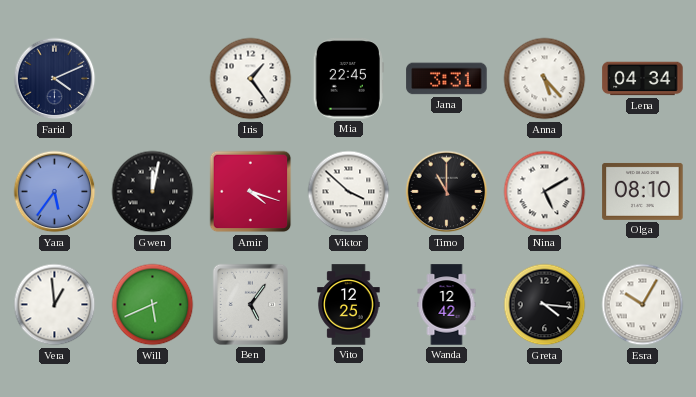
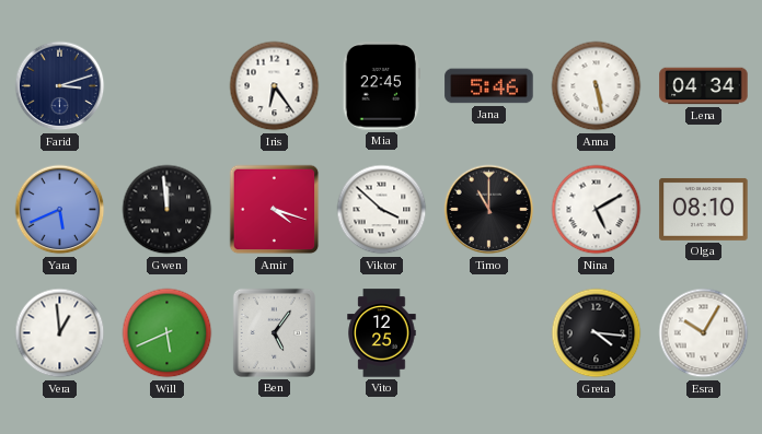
Farid: 4:11 -> 3:12 (60, 86)
Iris: 1:24 -> 6:24 (275, 86)
Jana: 3:31 -> 5:46 (489, 86)
Anna: 5:23 -> 5:28 (597, 86)
Yara: 5:36 -> 5:41 (60, 210)
Gwen: 12:02 -> 11:59 (168, 210)
Wanda: 12:42 -> none (447, 305)
